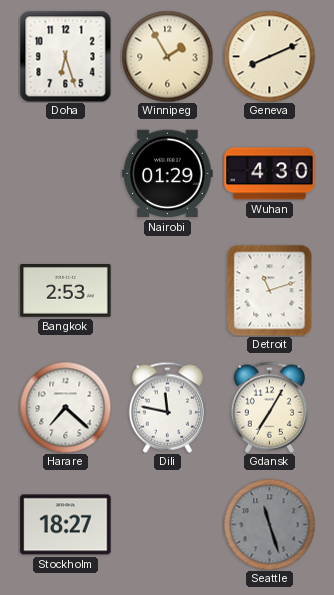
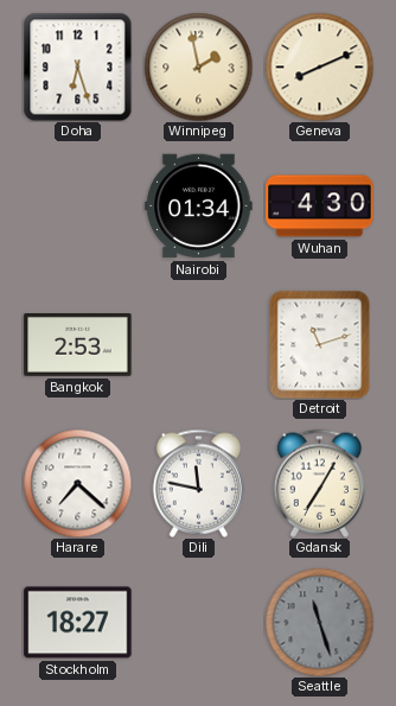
Winnipeg: 1:55 -> 1:58 (198, 66)
Nairobi: 01:29 -> 01:34 (199, 206)
